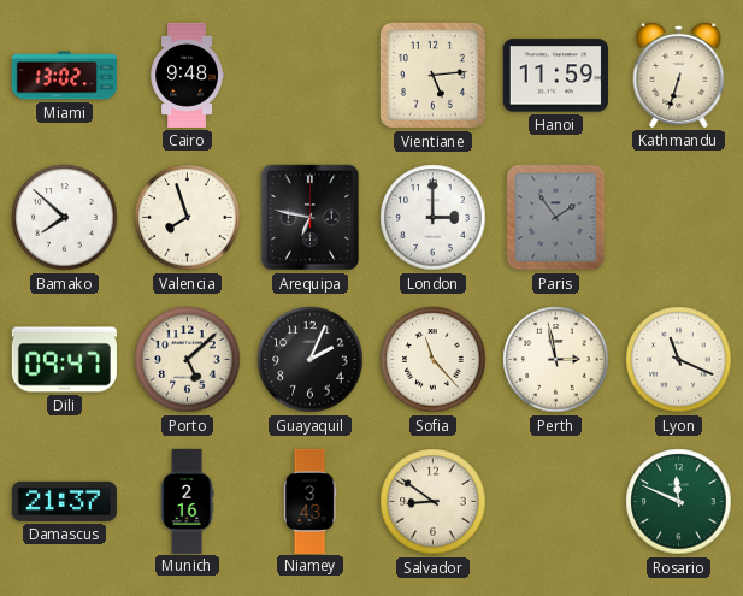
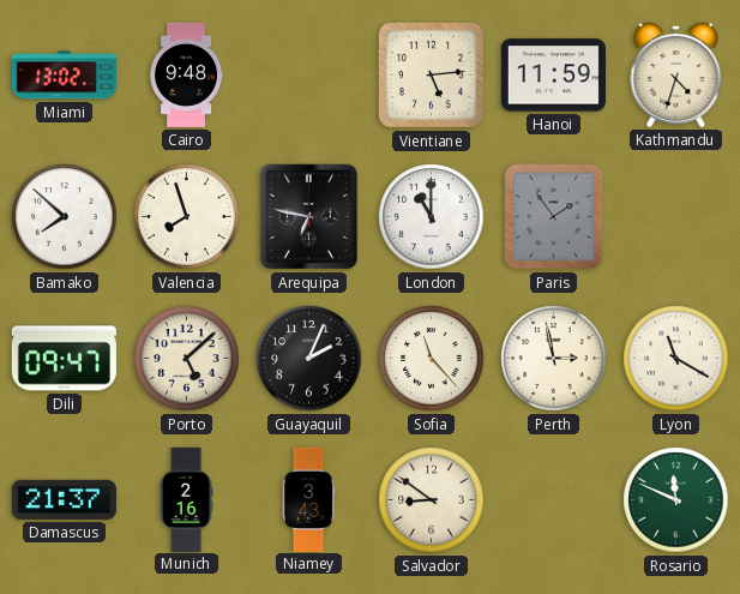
Kathmandu: 6:33 -> 4:33 (676, 74)
London: 3:00 -> 11:00 (432, 217)
Lyon: 11:19 -> 11:20 (676, 359)
